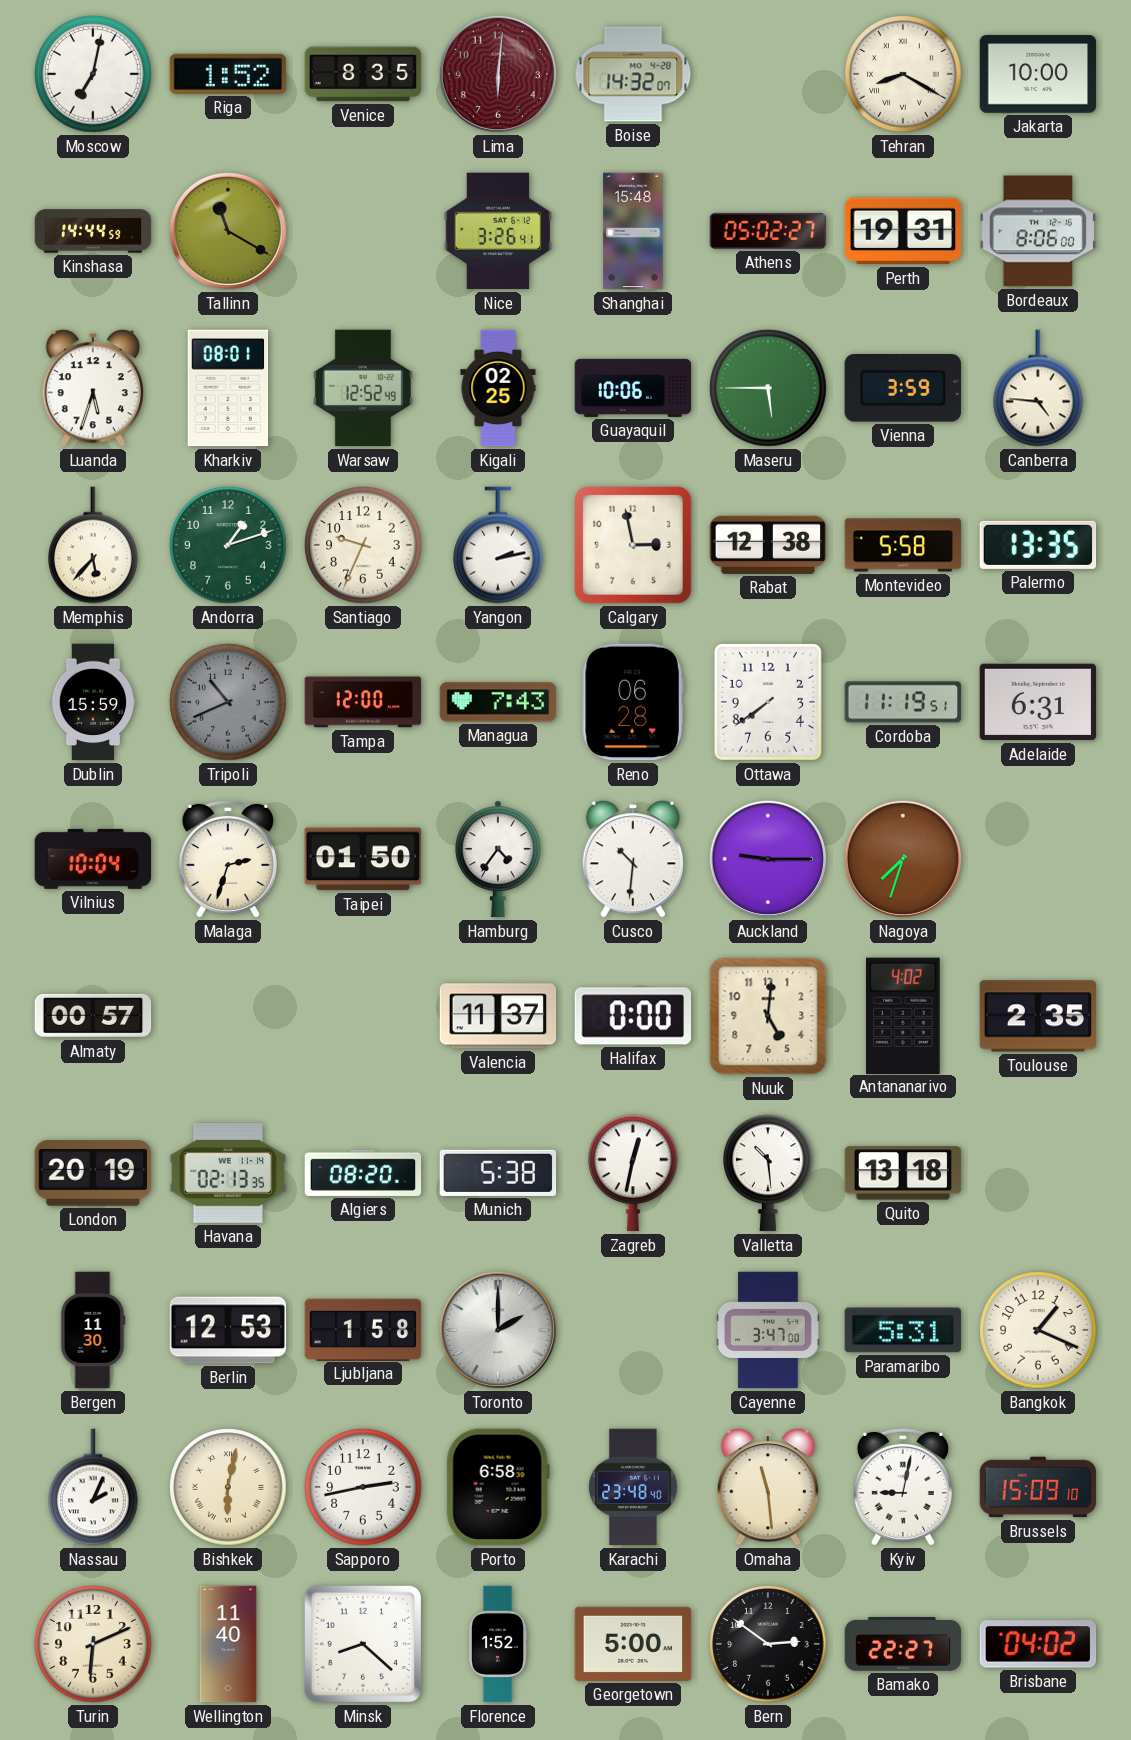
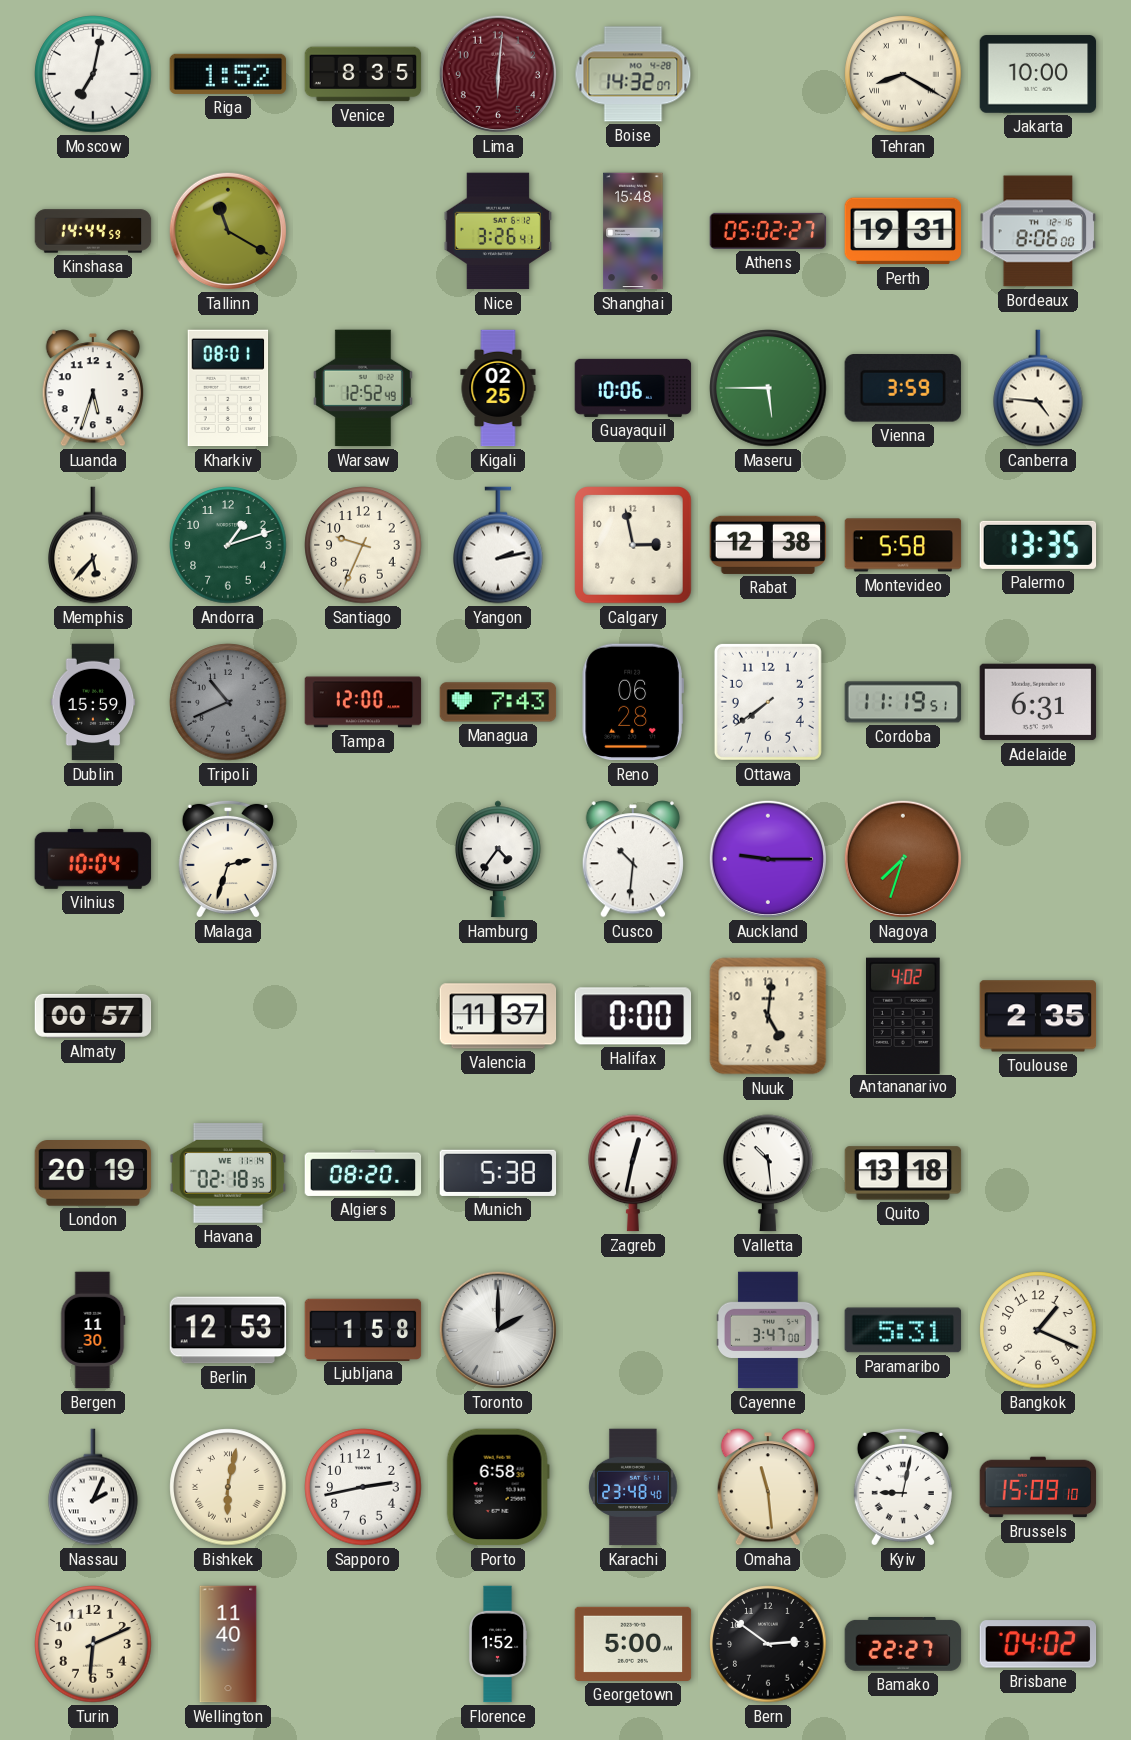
Taipei: 01:50 -> none (363, 859)
Havana: 02:13 -> 02:18 (228, 1174)
Minsk: 8:22 -> none (363, 1644)
